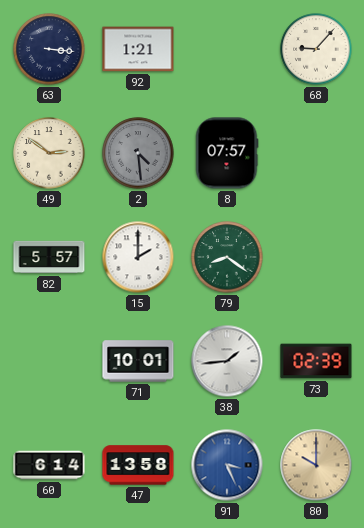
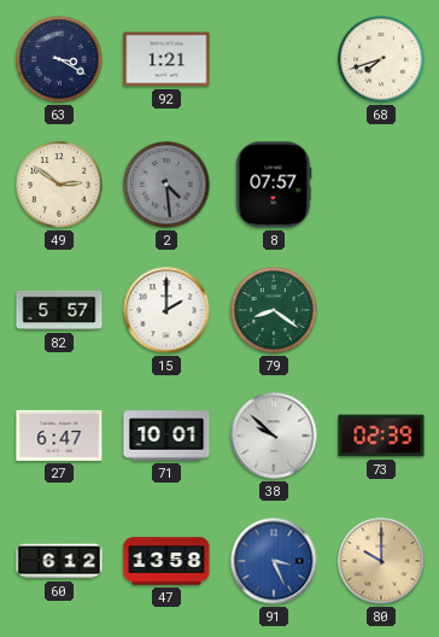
63: 3:16 -> 3:20 (59, 59)
68: 9:07 -> 7:42 (381, 59)
27: none -> 6:47 (59, 436)
38: 1:44 -> 9:52 (274, 436)
60: 6:14 -> 6:12 (59, 561)
